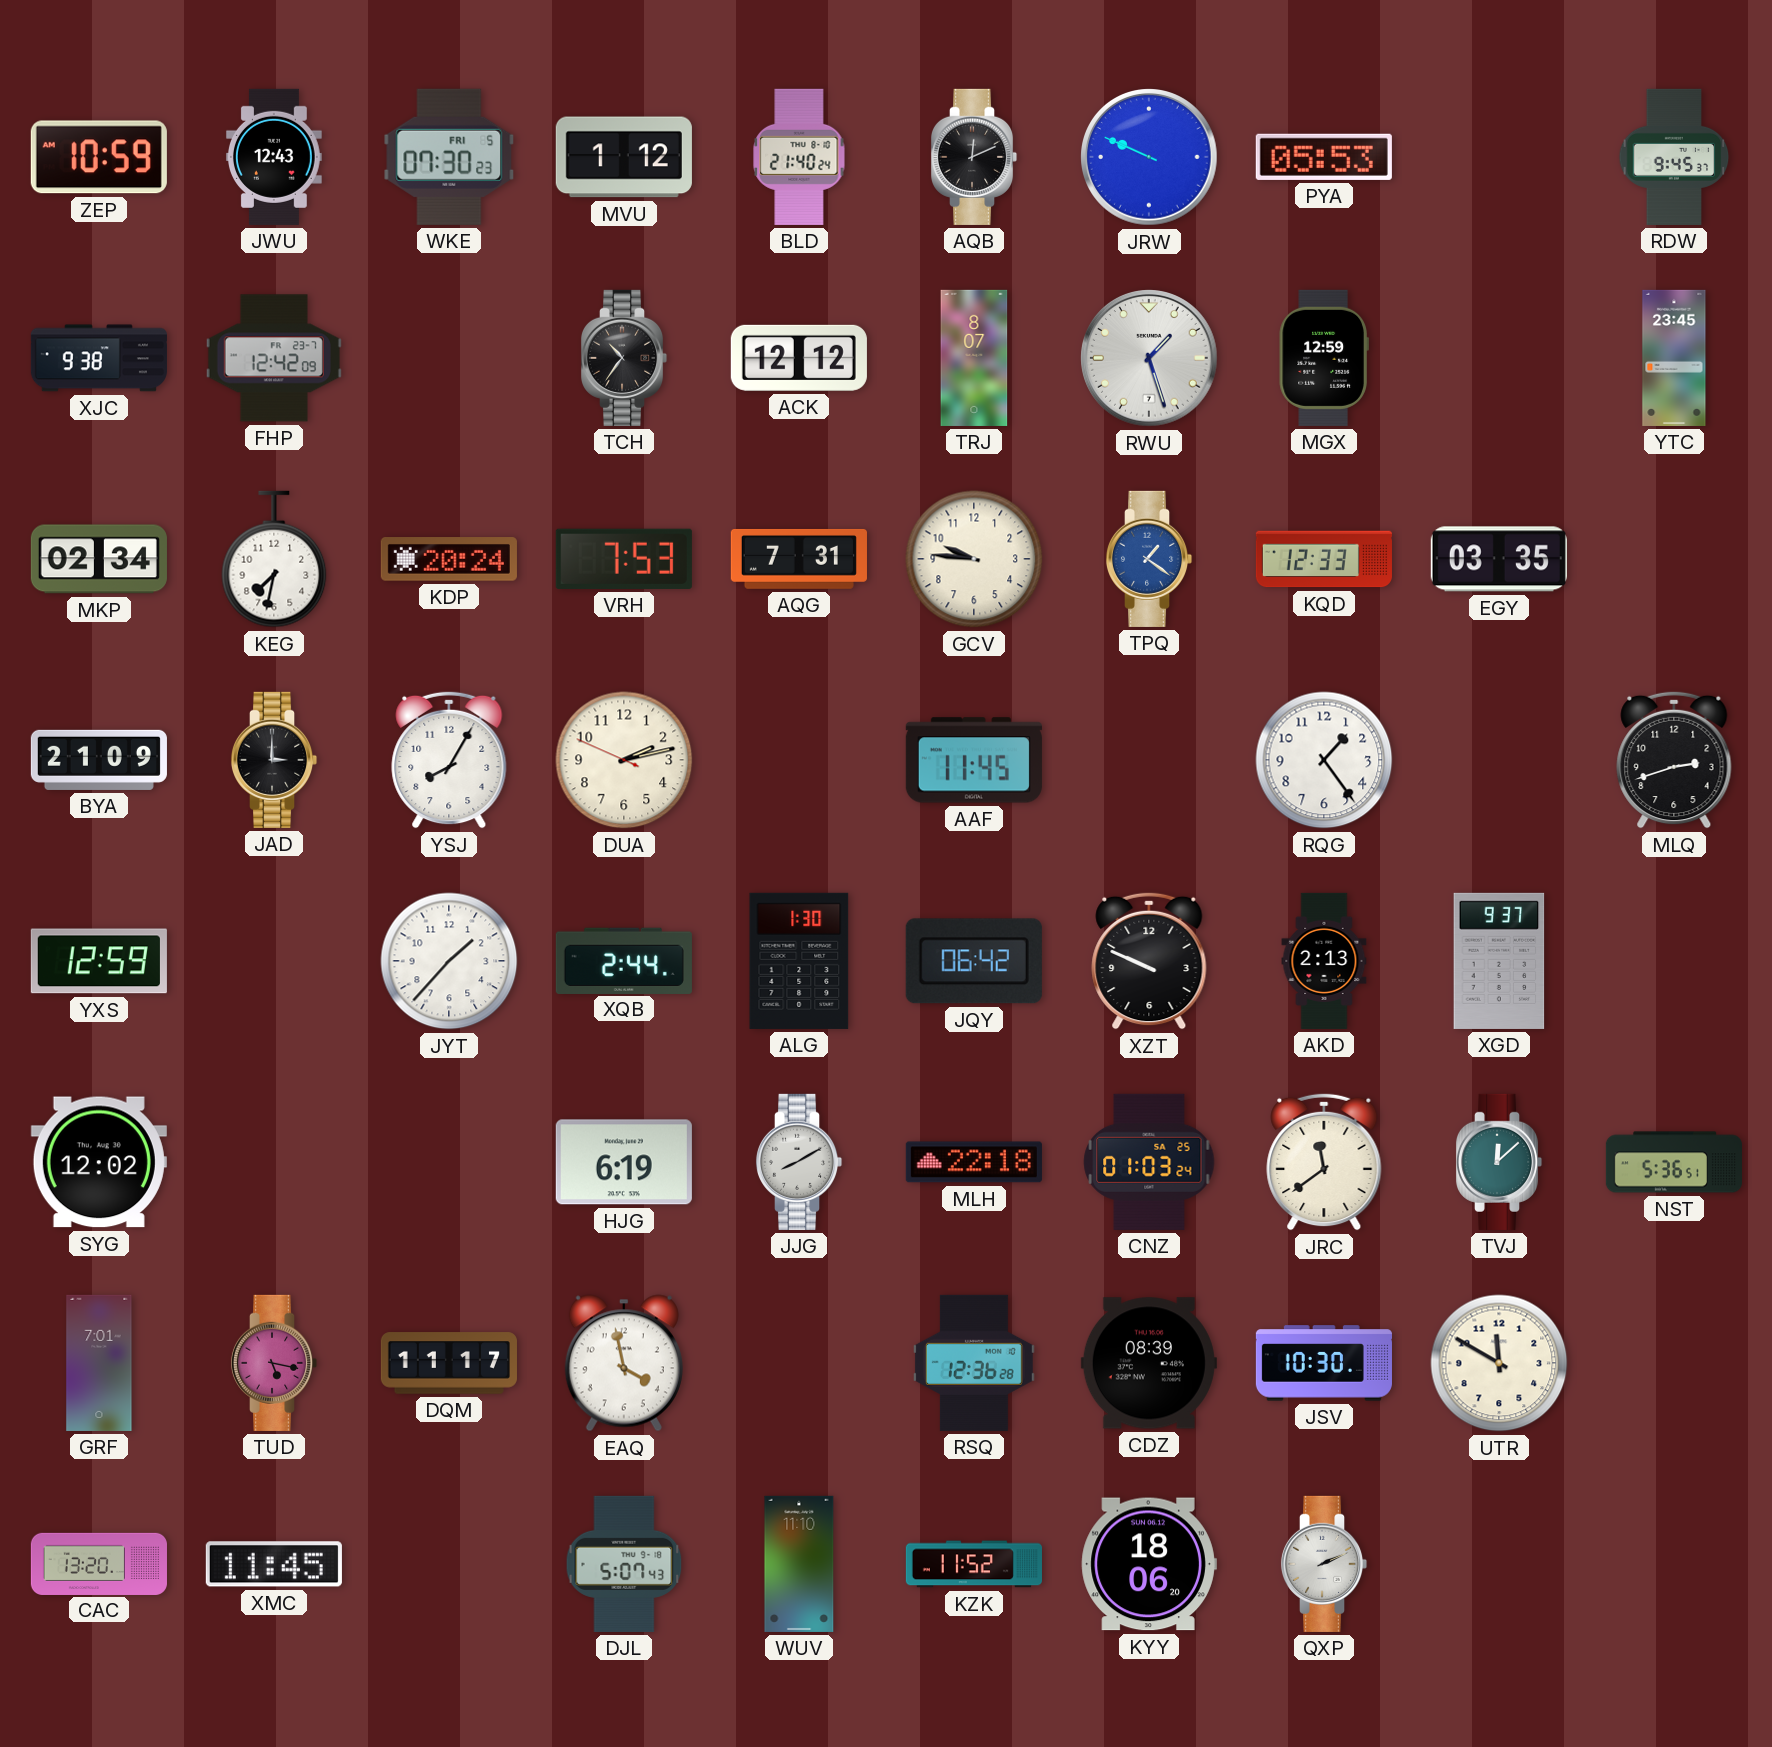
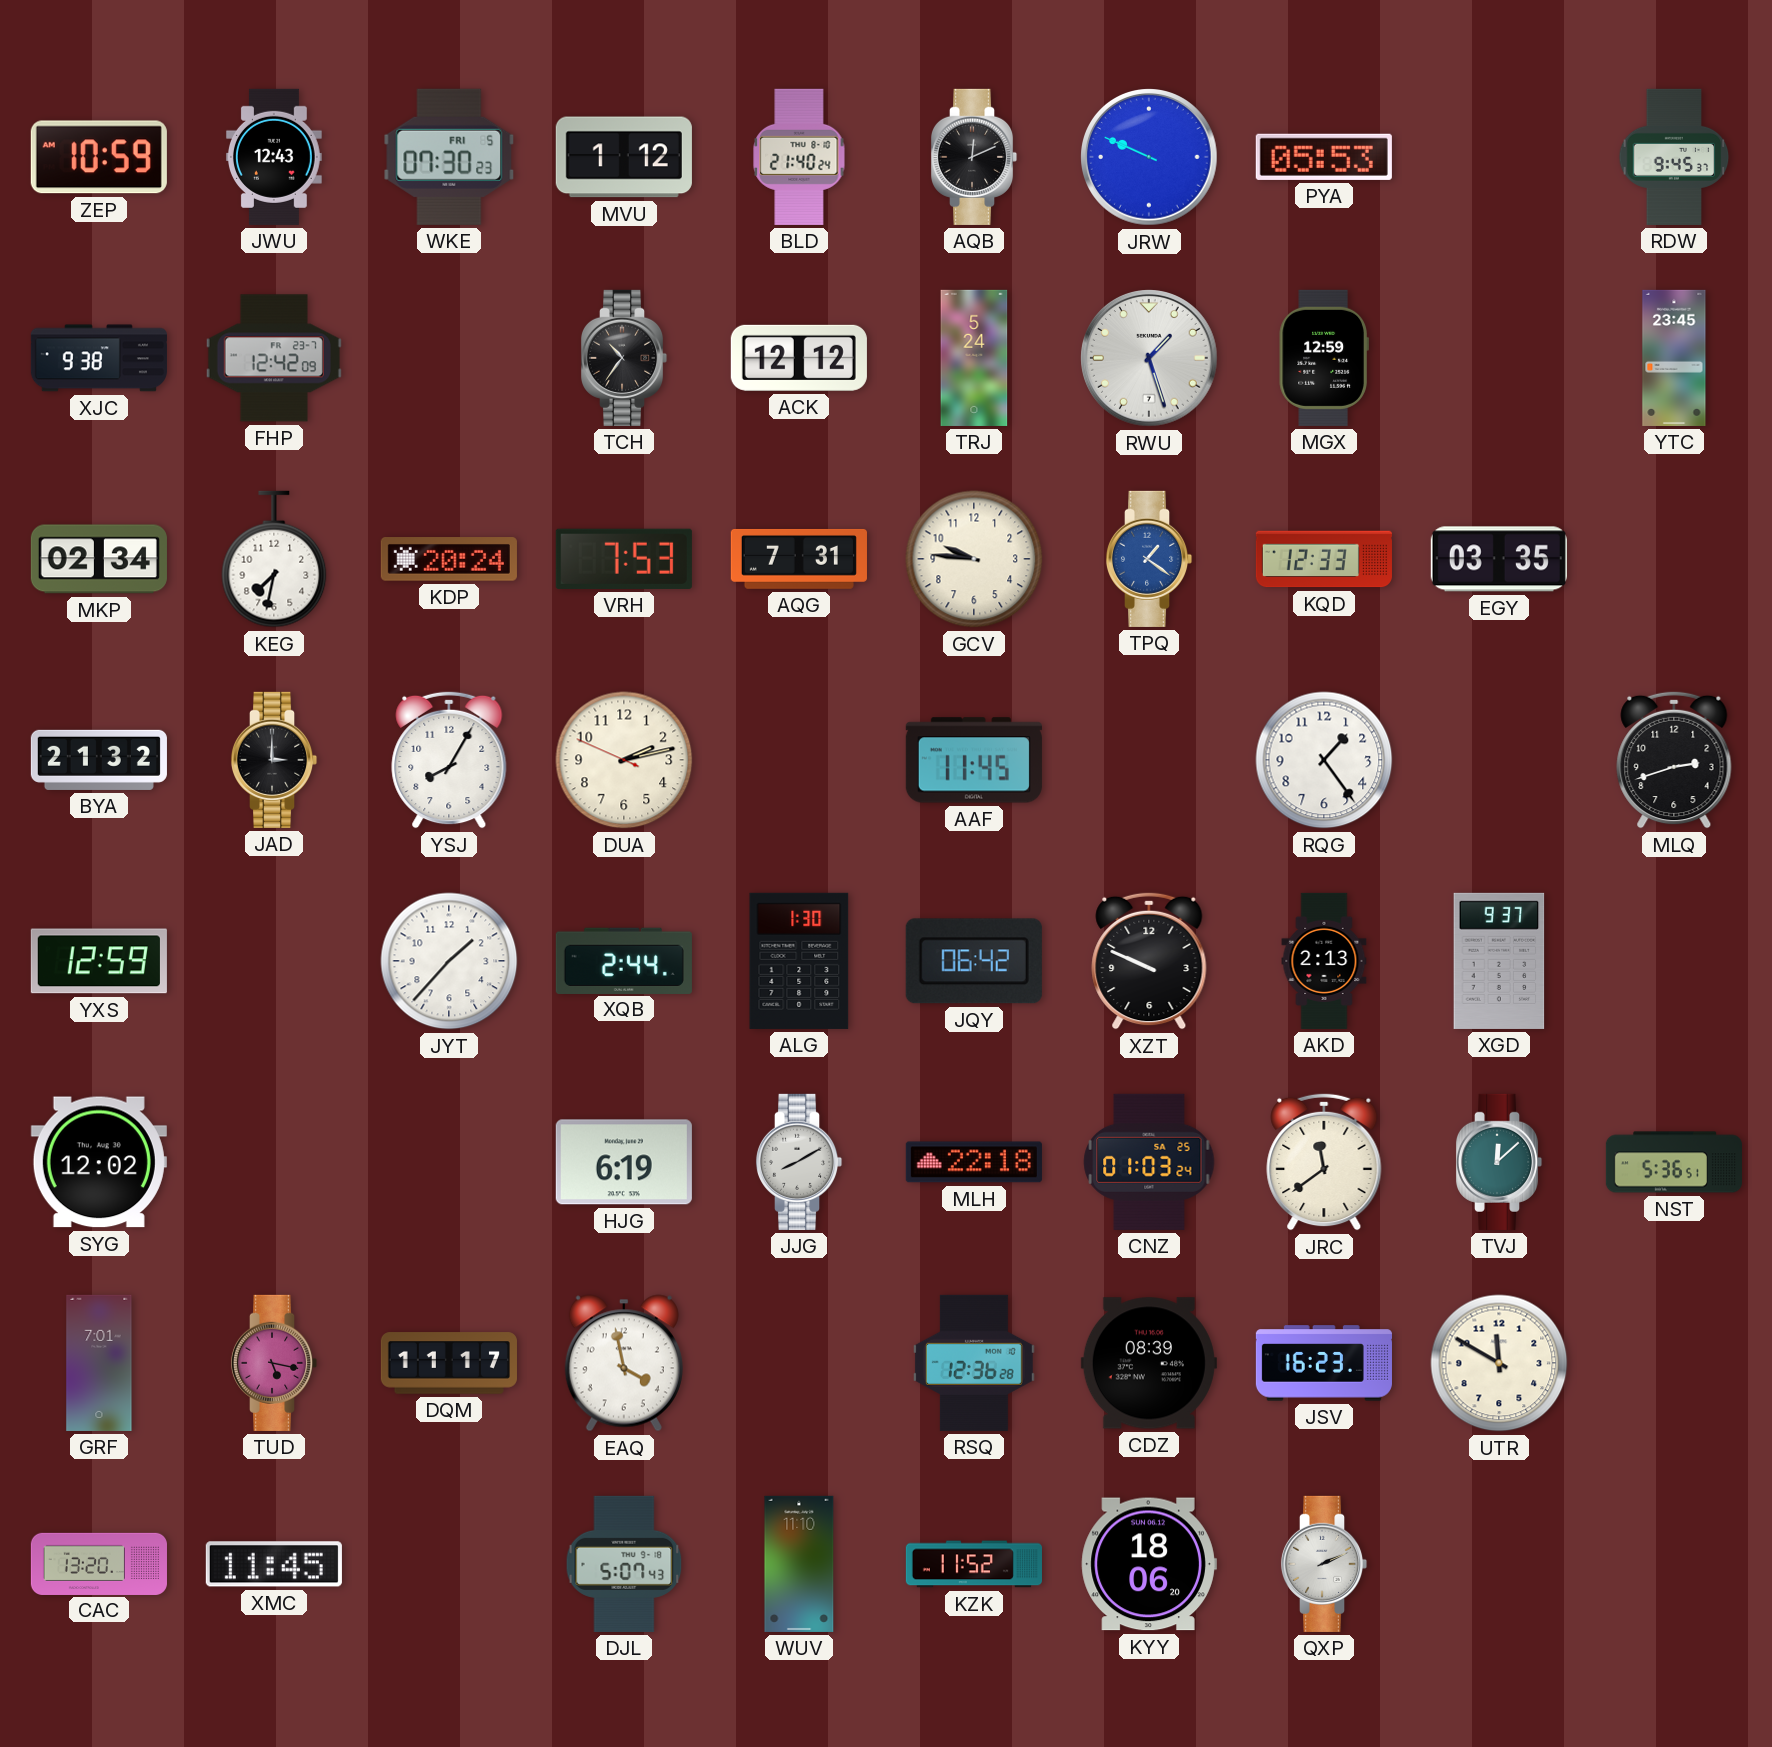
TRJ: 8:07 -> 5:24 (974, 358)
BYA: 21:09 -> 21:32 (99, 760)
JSV: 10:30 -> 16:23 (1324, 1363)
